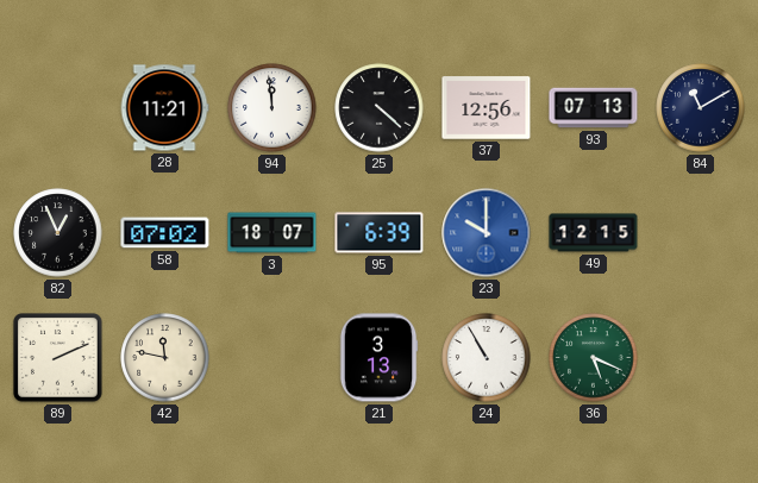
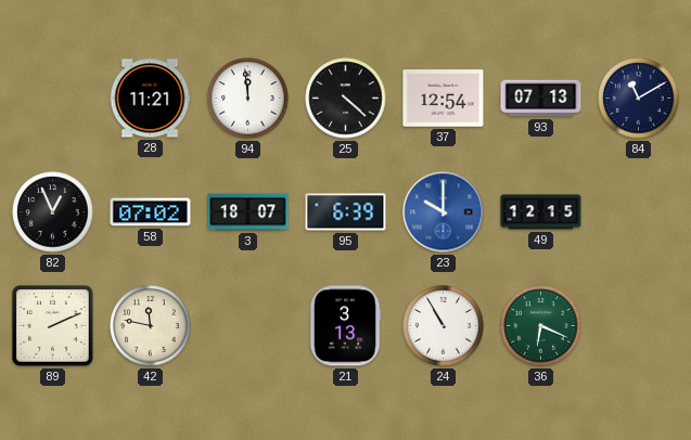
37: 12:56 -> 12:54 (444, 99)
36: 5:19 -> 6:19 (541, 326)
